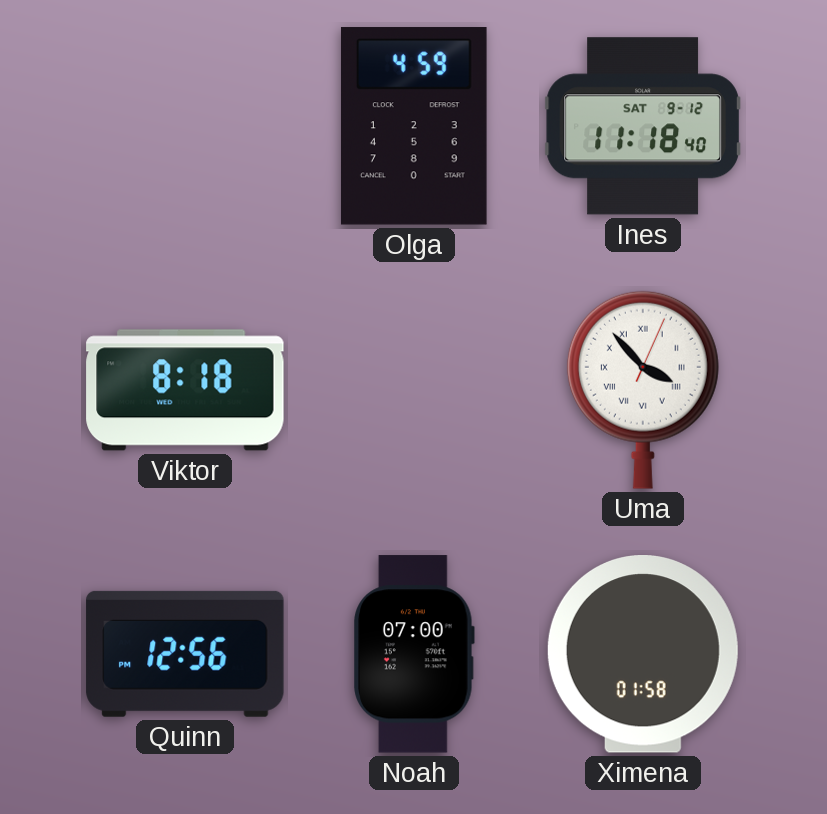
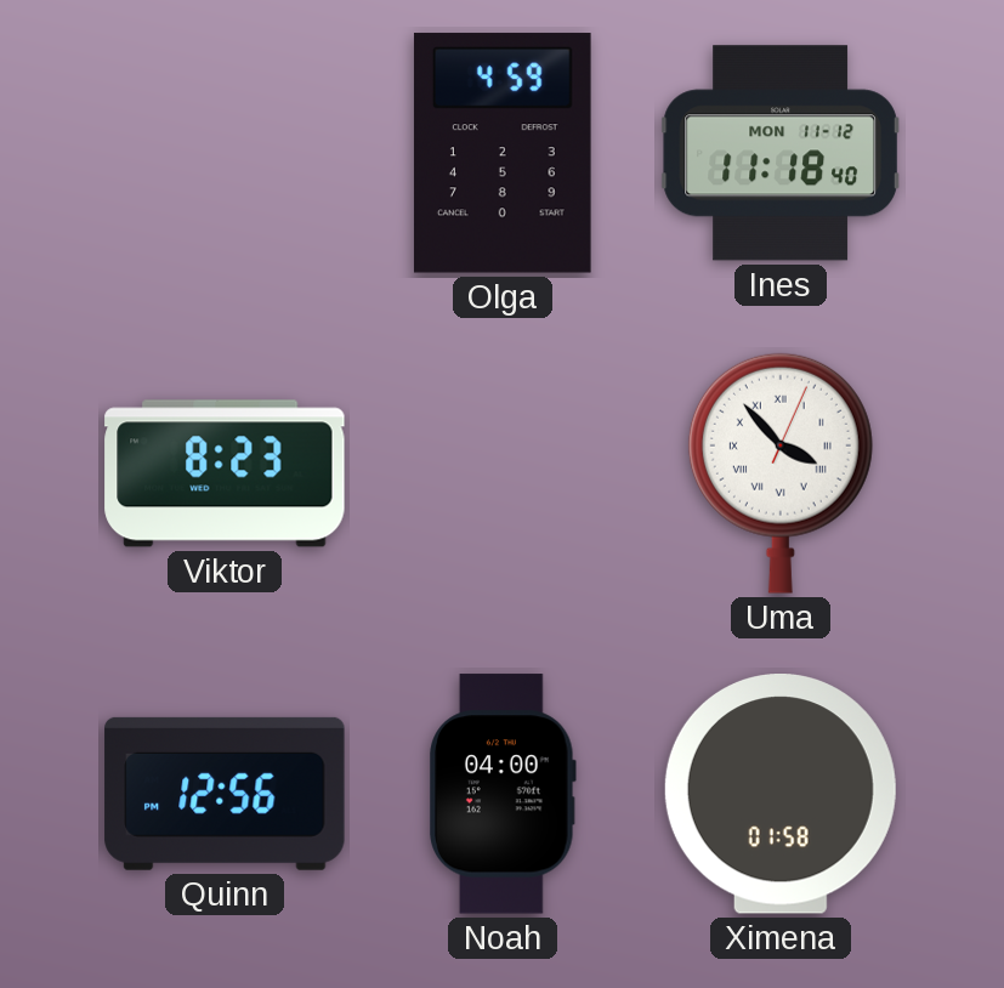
Ines date: SAT 9-12 -> MON 11-12 (781, 153)
Viktor: 8:18 -> 8:23 (225, 473)
Noah: 07:00 -> 04:00 (503, 794)
